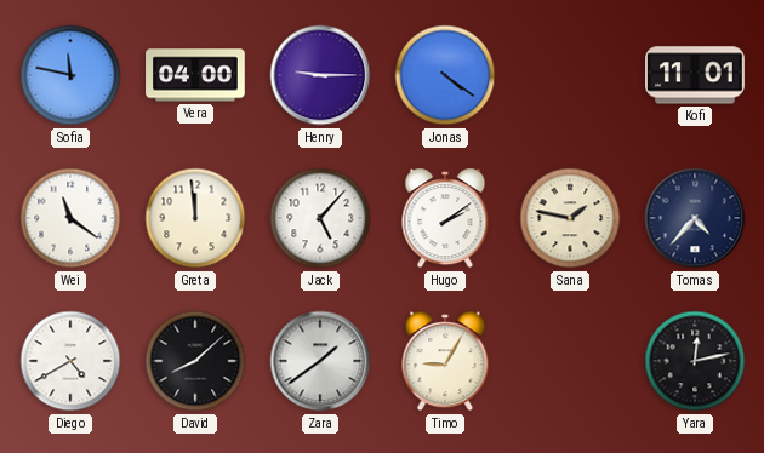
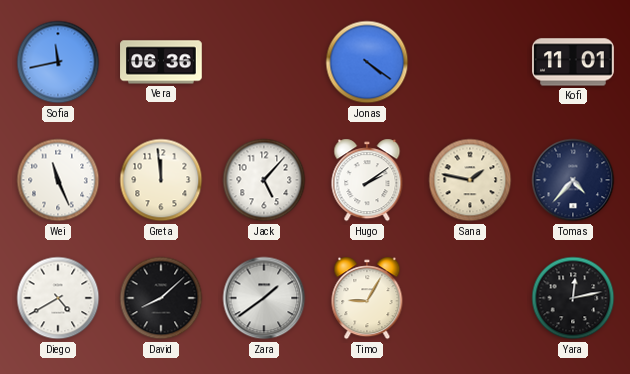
Sofia: 11:47 -> 11:43 (58, 62)
Vera: 04:00 -> 06:36 (161, 62)
Henry: 9:15 -> none (320, 75)
Wei: 11:21 -> 11:26 (58, 180)
